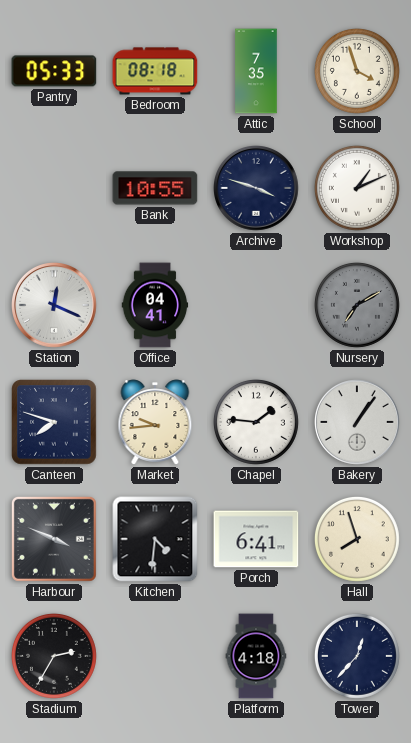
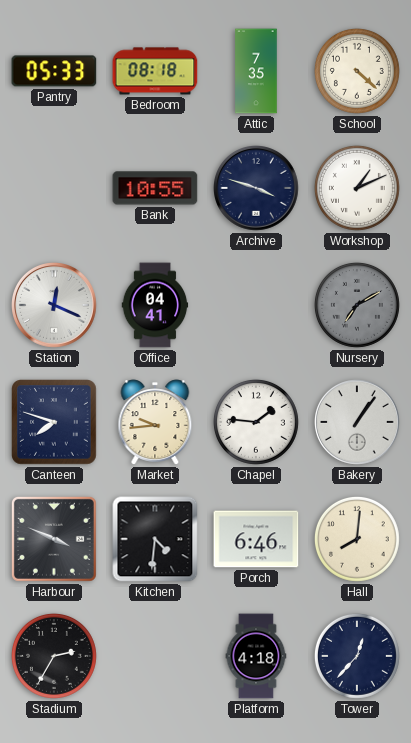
School: 3:57 -> 4:22 (357, 71)
Porch: 6:41 -> 6:46 (256, 539)
Hall: 7:57 -> 8:01 (357, 539)
